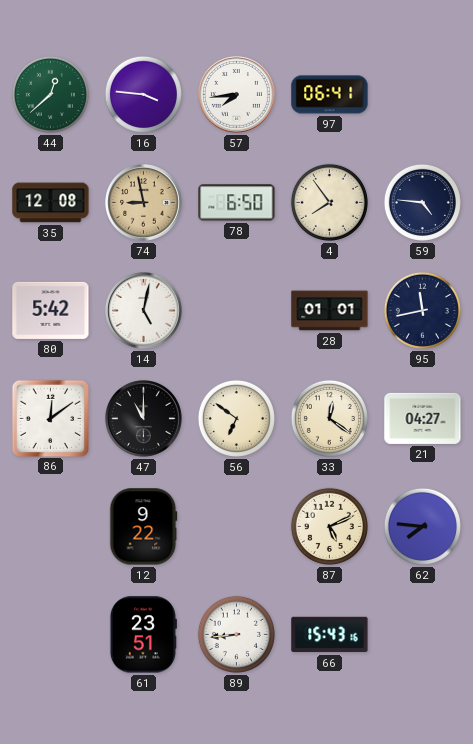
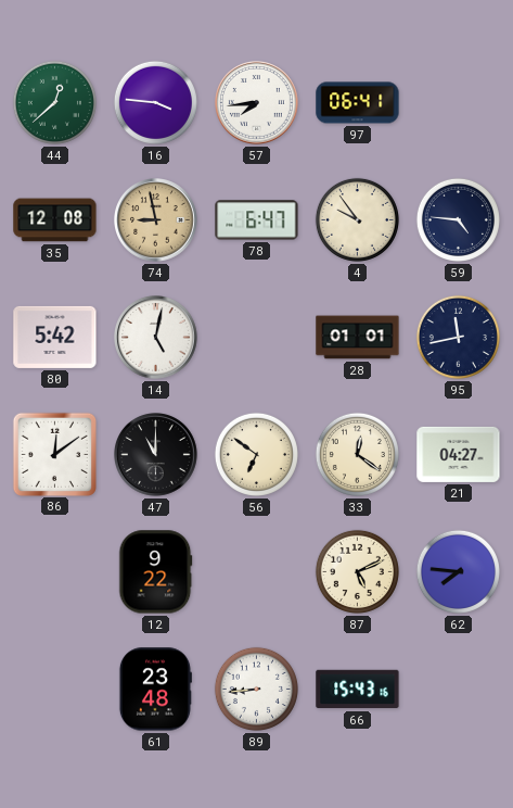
78: 6:50 -> 6:47 (257, 220)
4: 7:54 -> 9:54 (357, 219)
61: 23:51 -> 23:48 (155, 690)
